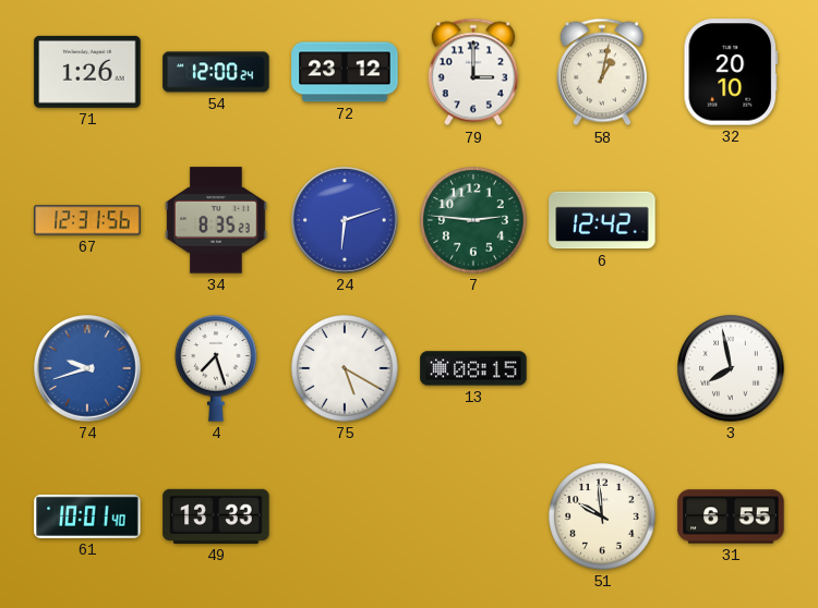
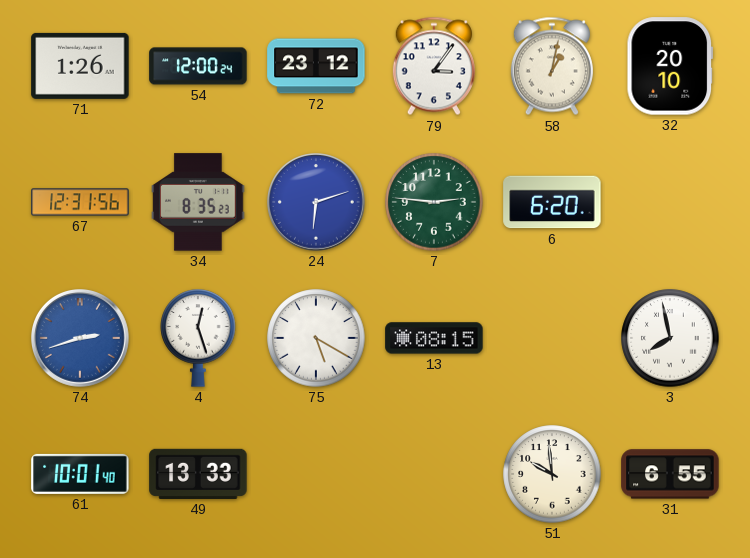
79: 3:00 -> 3:06 (434, 66)
6: 12:42 -> 6:20 (552, 202)
74: 9:42 -> 2:42 (81, 339)
4: 7:27 -> 12:27 (198, 338)
